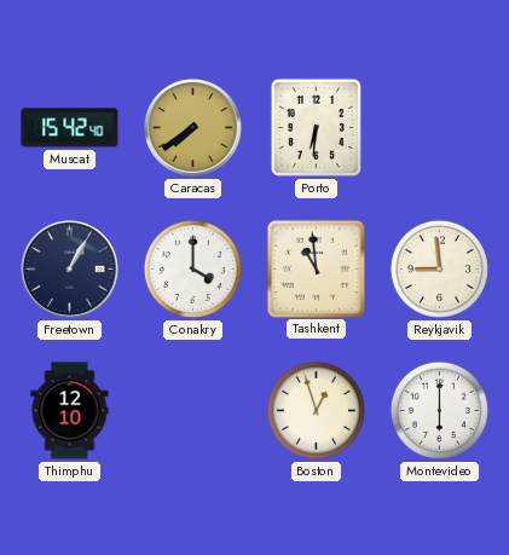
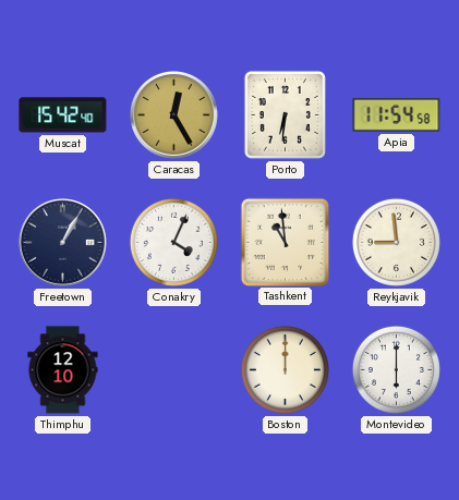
Caracas: 7:39 -> 12:25 (174, 115)
Apia: none -> 11:54 (397, 114)
Conakry: 4:00 -> 4:04 (173, 242)
Boston: 12:57 -> 12:00 (285, 369)
